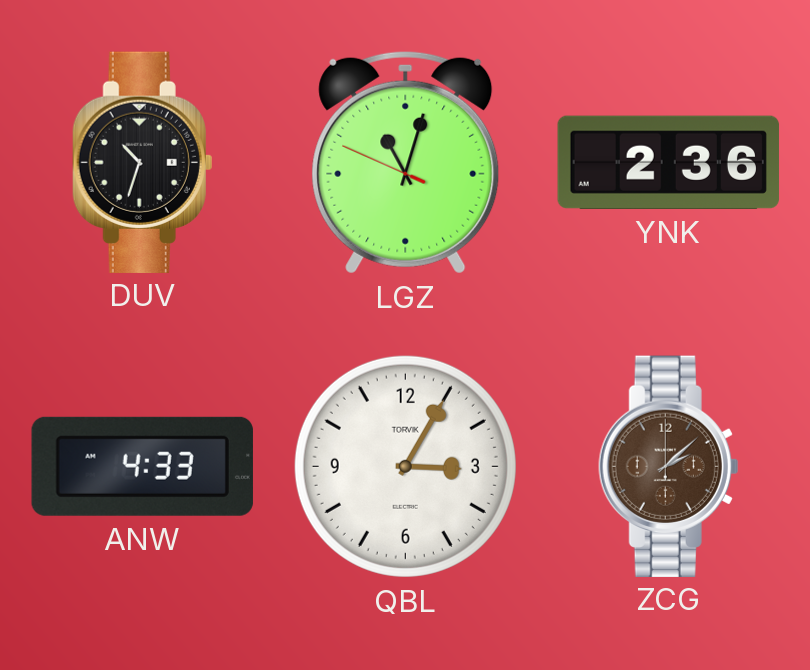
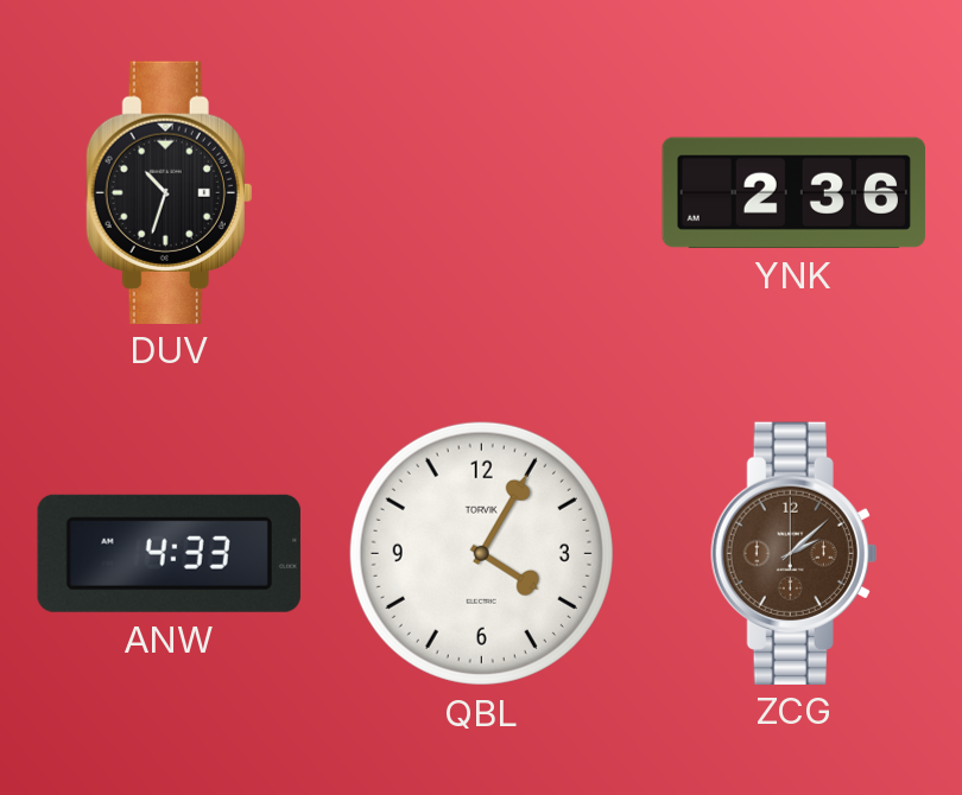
LGZ: 11:02 -> none (406, 162)
QBL: 3:05 -> 4:05 (481, 553)
